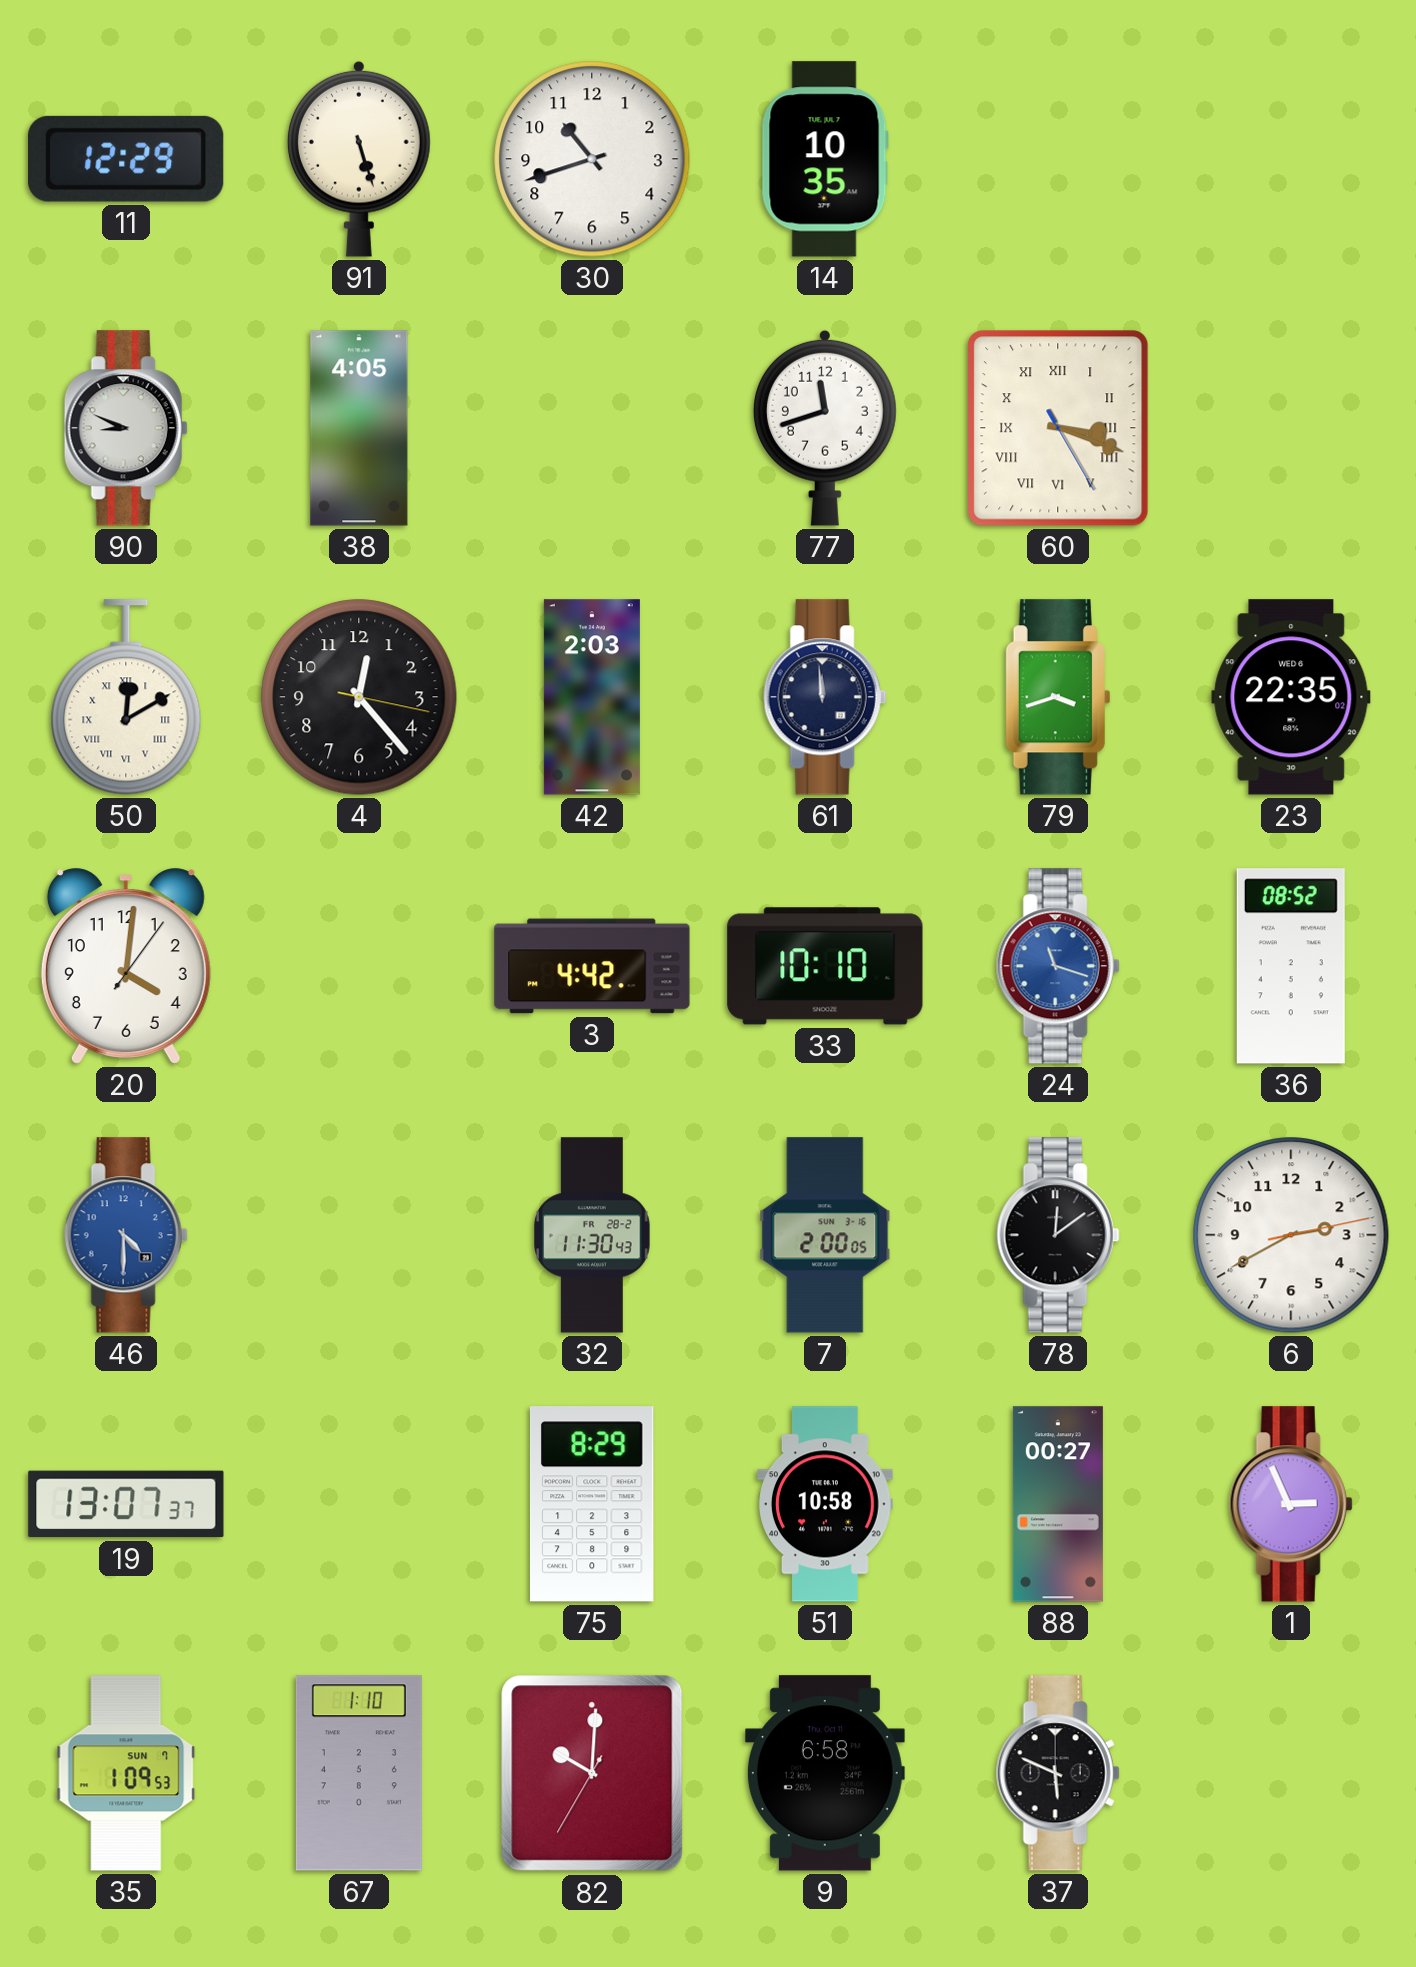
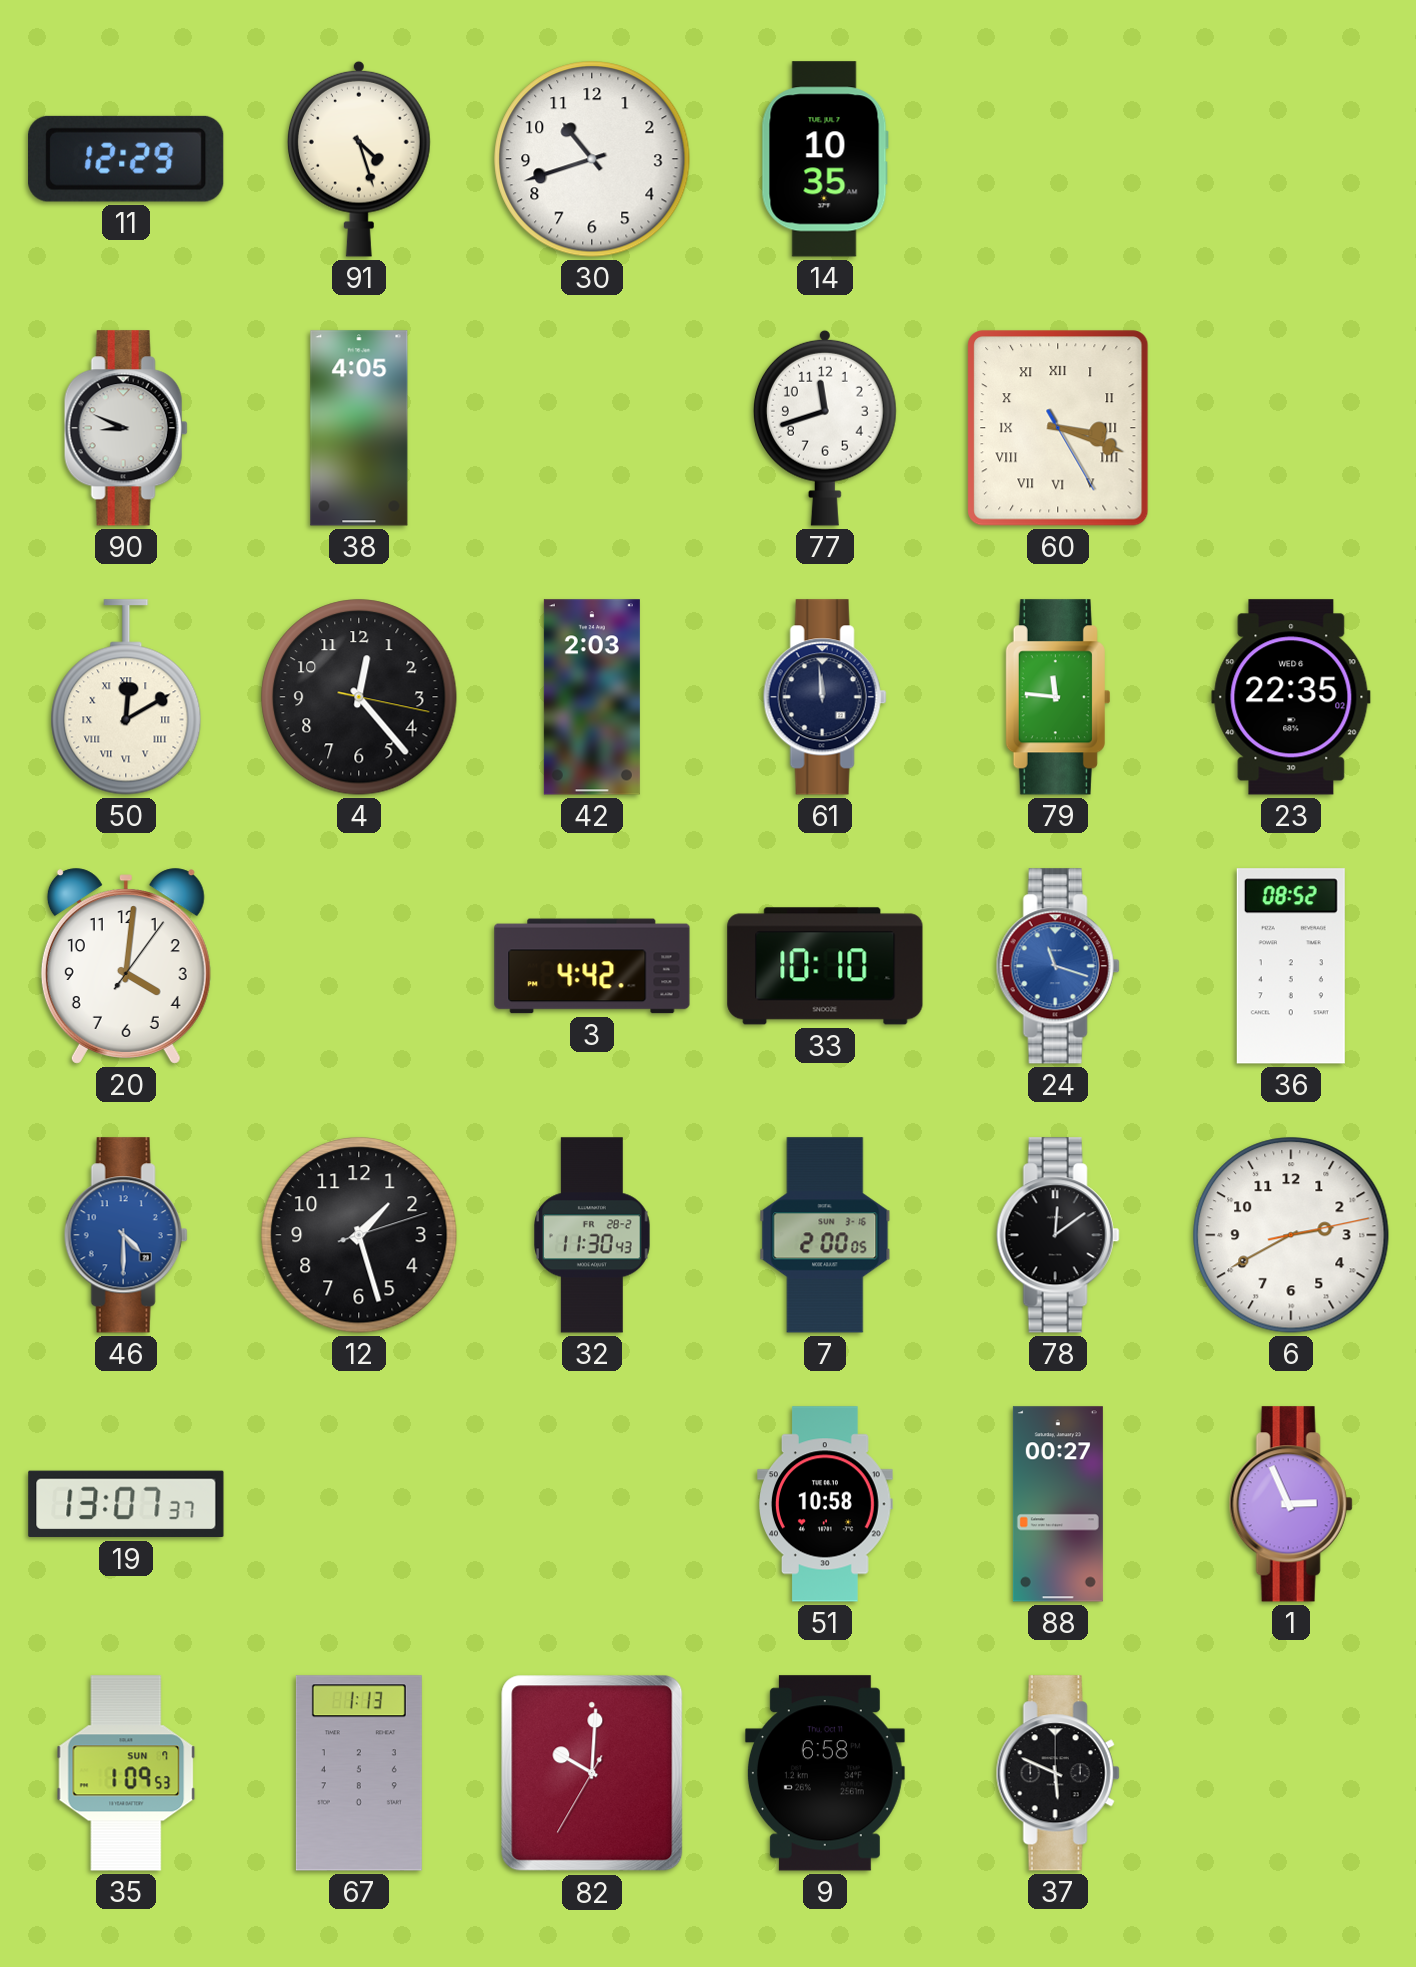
91: 5:27 -> 4:27 (359, 159)
79: 3:42 -> 11:46 (1057, 697)
12: none -> 1:27 (359, 1235)
75: 8:29 -> none (592, 1504)
67: 1:10 -> 1:13 (359, 1773)
